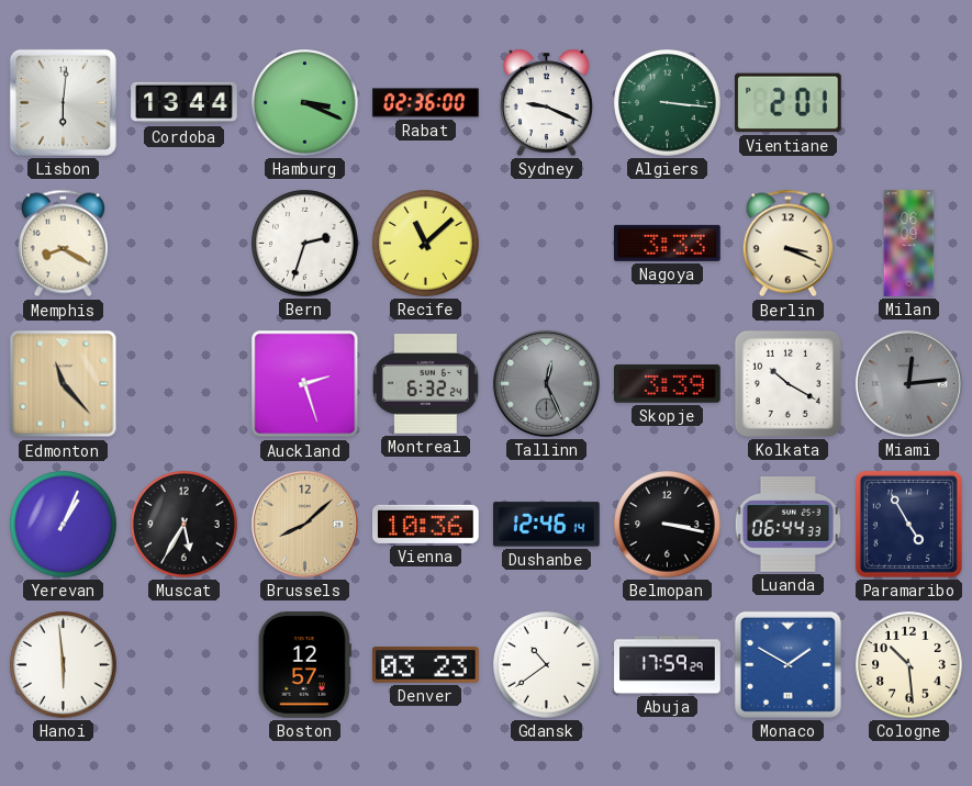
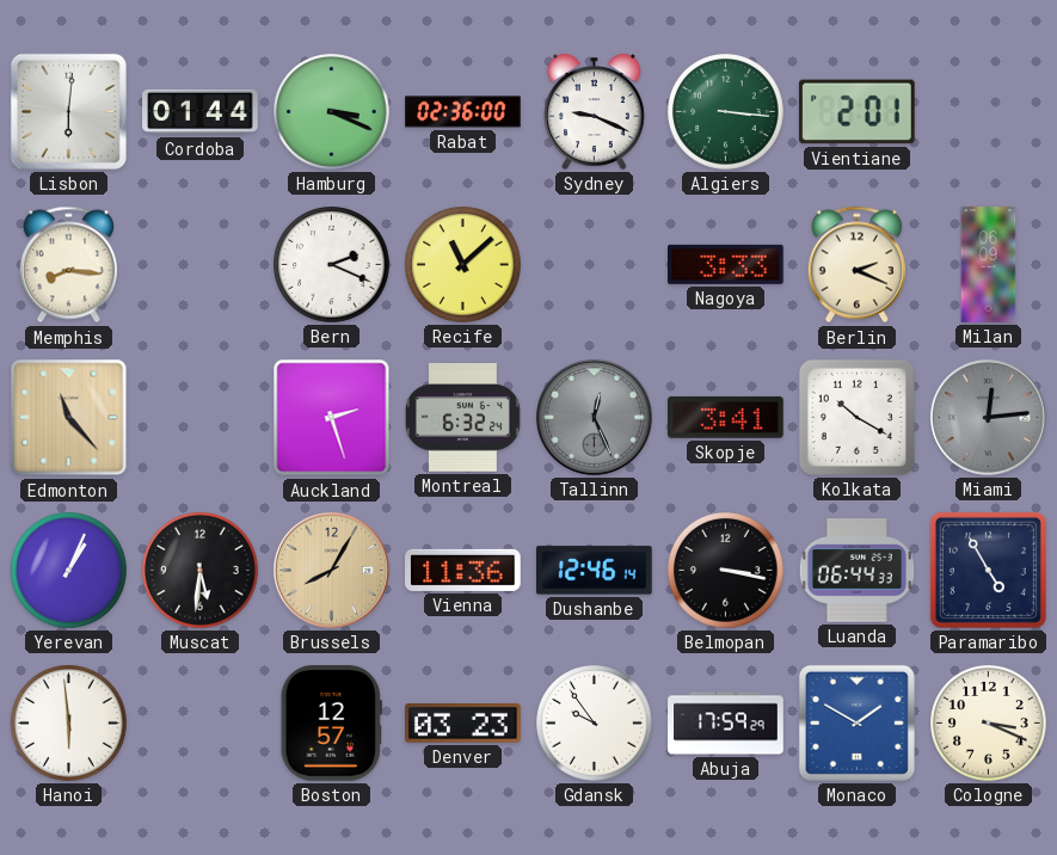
Cordoba: 13:44 -> 01:44 (201, 112)
Memphis: 8:20 -> 8:16 (68, 265)
Bern: 2:33 -> 2:19 (332, 265)
Berlin: 3:19 -> 2:19 (856, 265)
Skopje: 3:39 -> 3:41 (726, 417)
Muscat: 5:35 -> 5:31 (201, 571)
Brussels: 8:08 -> 8:05 (331, 570)
Vienna: 10:36 -> 11:36 (463, 570)
Gdansk: 10:39 -> 9:54 (595, 724)
Cologne: 10:29 -> 3:19 (989, 724)
